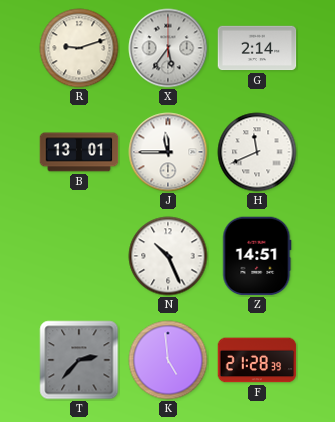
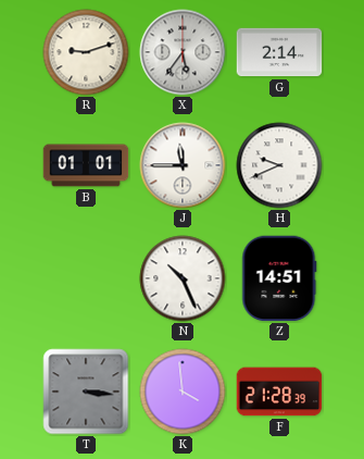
B: 13:01 -> 01:01 (86, 165)
H: 11:41 -> 9:41 (279, 165)
T: 2:37 -> 3:16 (86, 392)
K: 4:59 -> 3:59 (183, 392)
